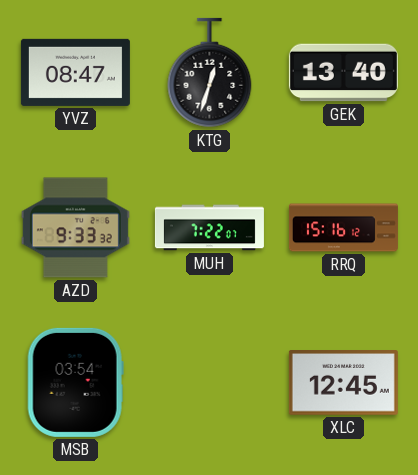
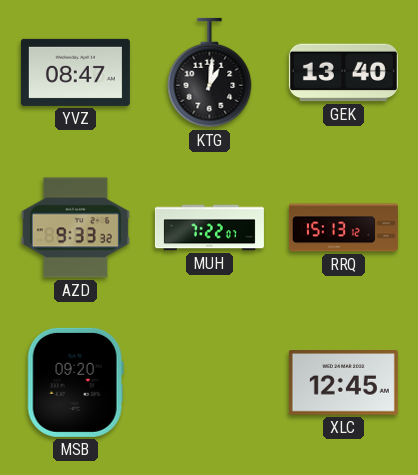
KTG: 12:33 -> 1:01 (210, 73)
RRQ: 15:16 -> 15:13 (343, 228)
MSB: 03:54 -> 09:20 (75, 382)
